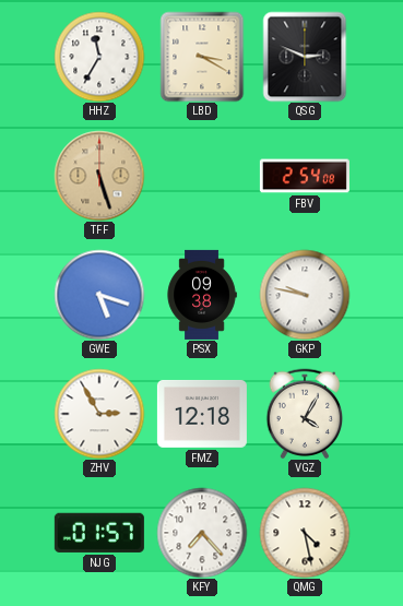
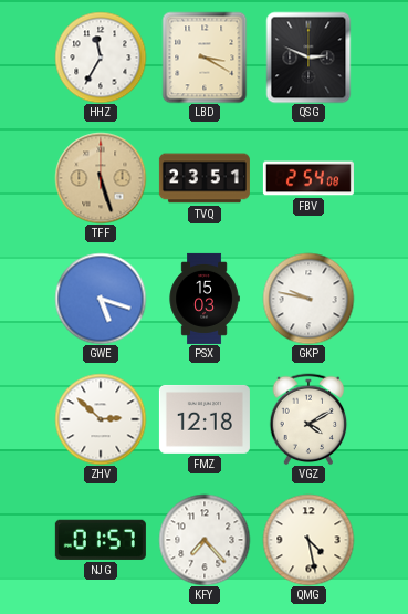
TVQ: none -> 23:51 (205, 178)
PSX: 09:38 -> 15:03 (205, 299)
ZHV: 2:55 -> 2:52 (101, 419)
VGZ: 4:05 -> 4:10 (308, 419)
